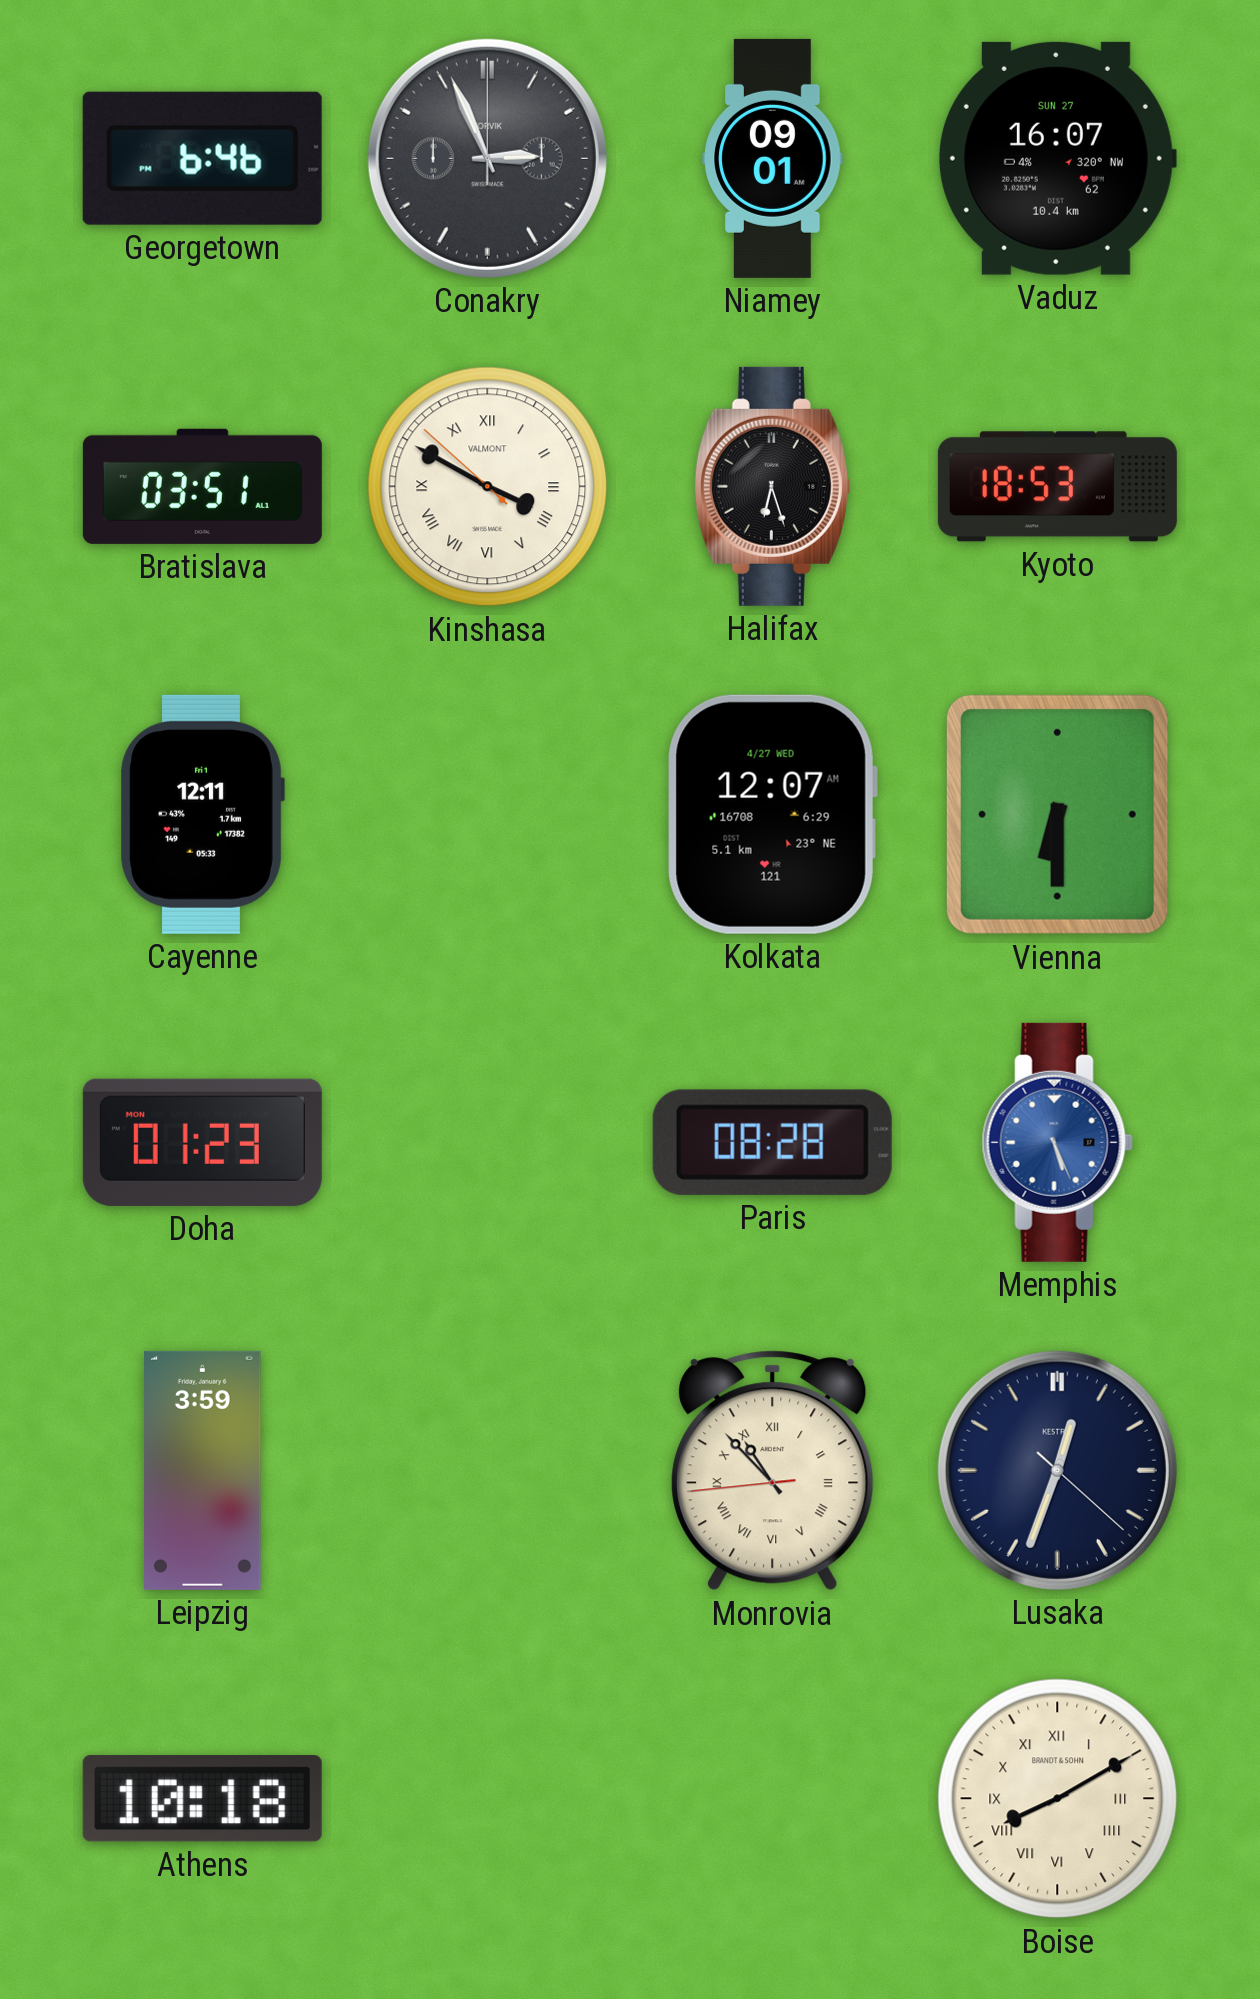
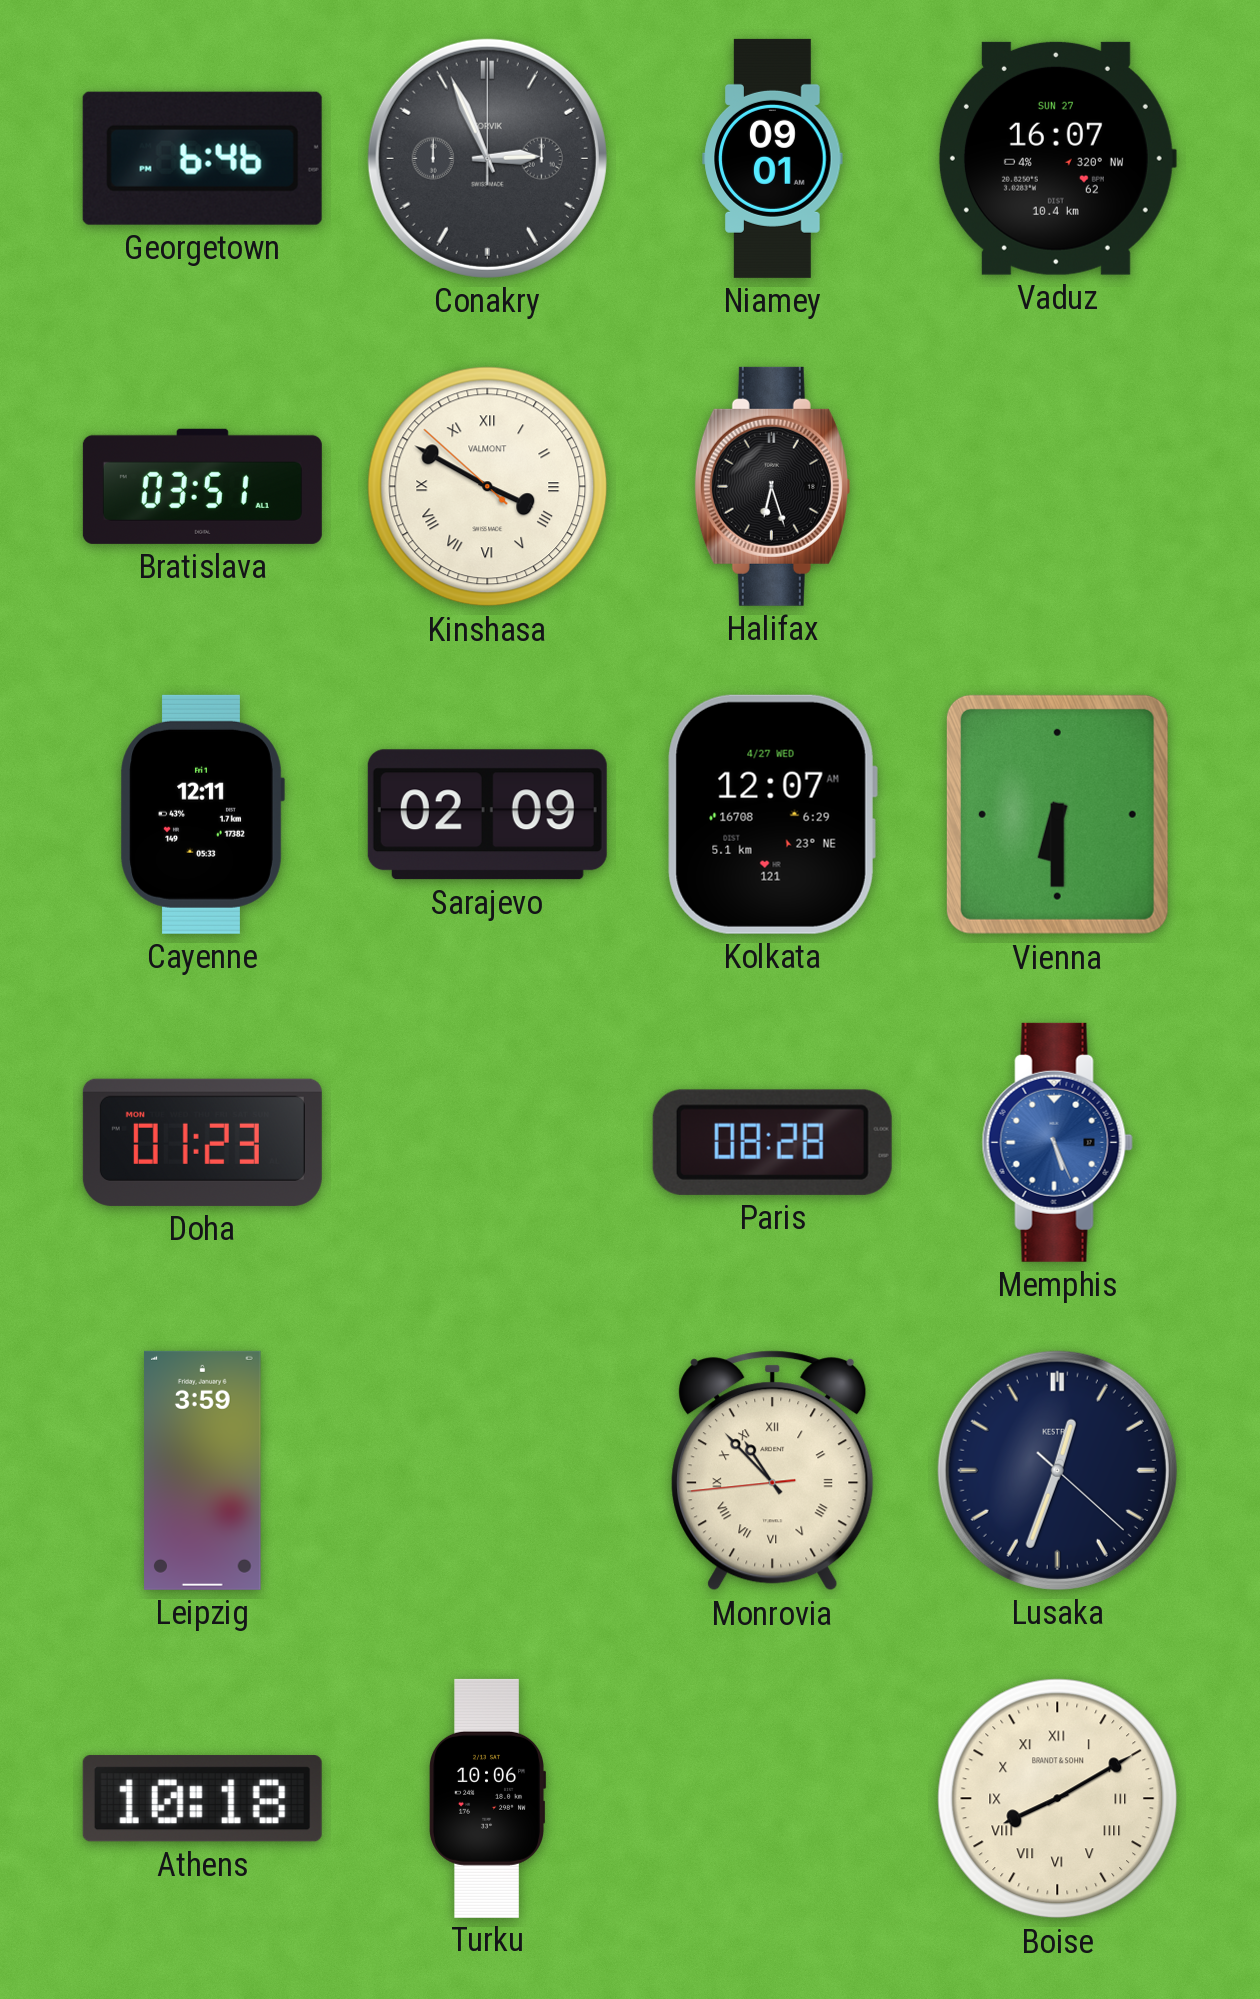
Kyoto: 18:53 -> none (1057, 487)
Sarajevo: none -> 02:09 (487, 815)
Turku: none -> 10:06 (487, 1798)
